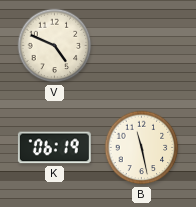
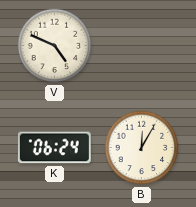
K: 06:19 -> 06:24 (54, 148)
B: 11:28 -> 12:05 (142, 148)
